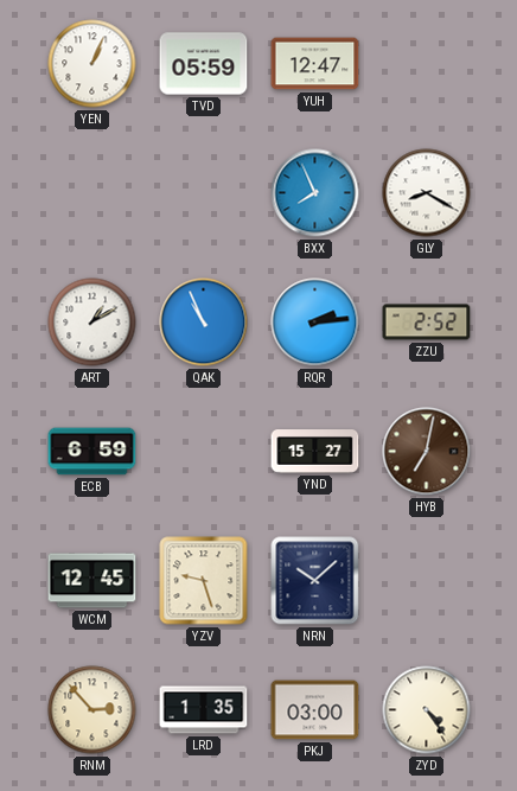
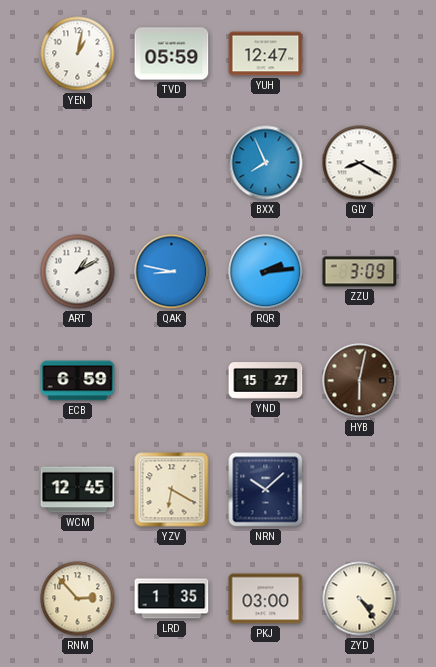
YEN: 1:04 -> 1:02 (78, 54)
QAK: 10:56 -> 8:47 (172, 272)
ZZU: 2:52 -> 3:09 (360, 272)
HYB: 7:02 -> 6:02 (360, 381)
YZV: 9:27 -> 6:20 (172, 490)
